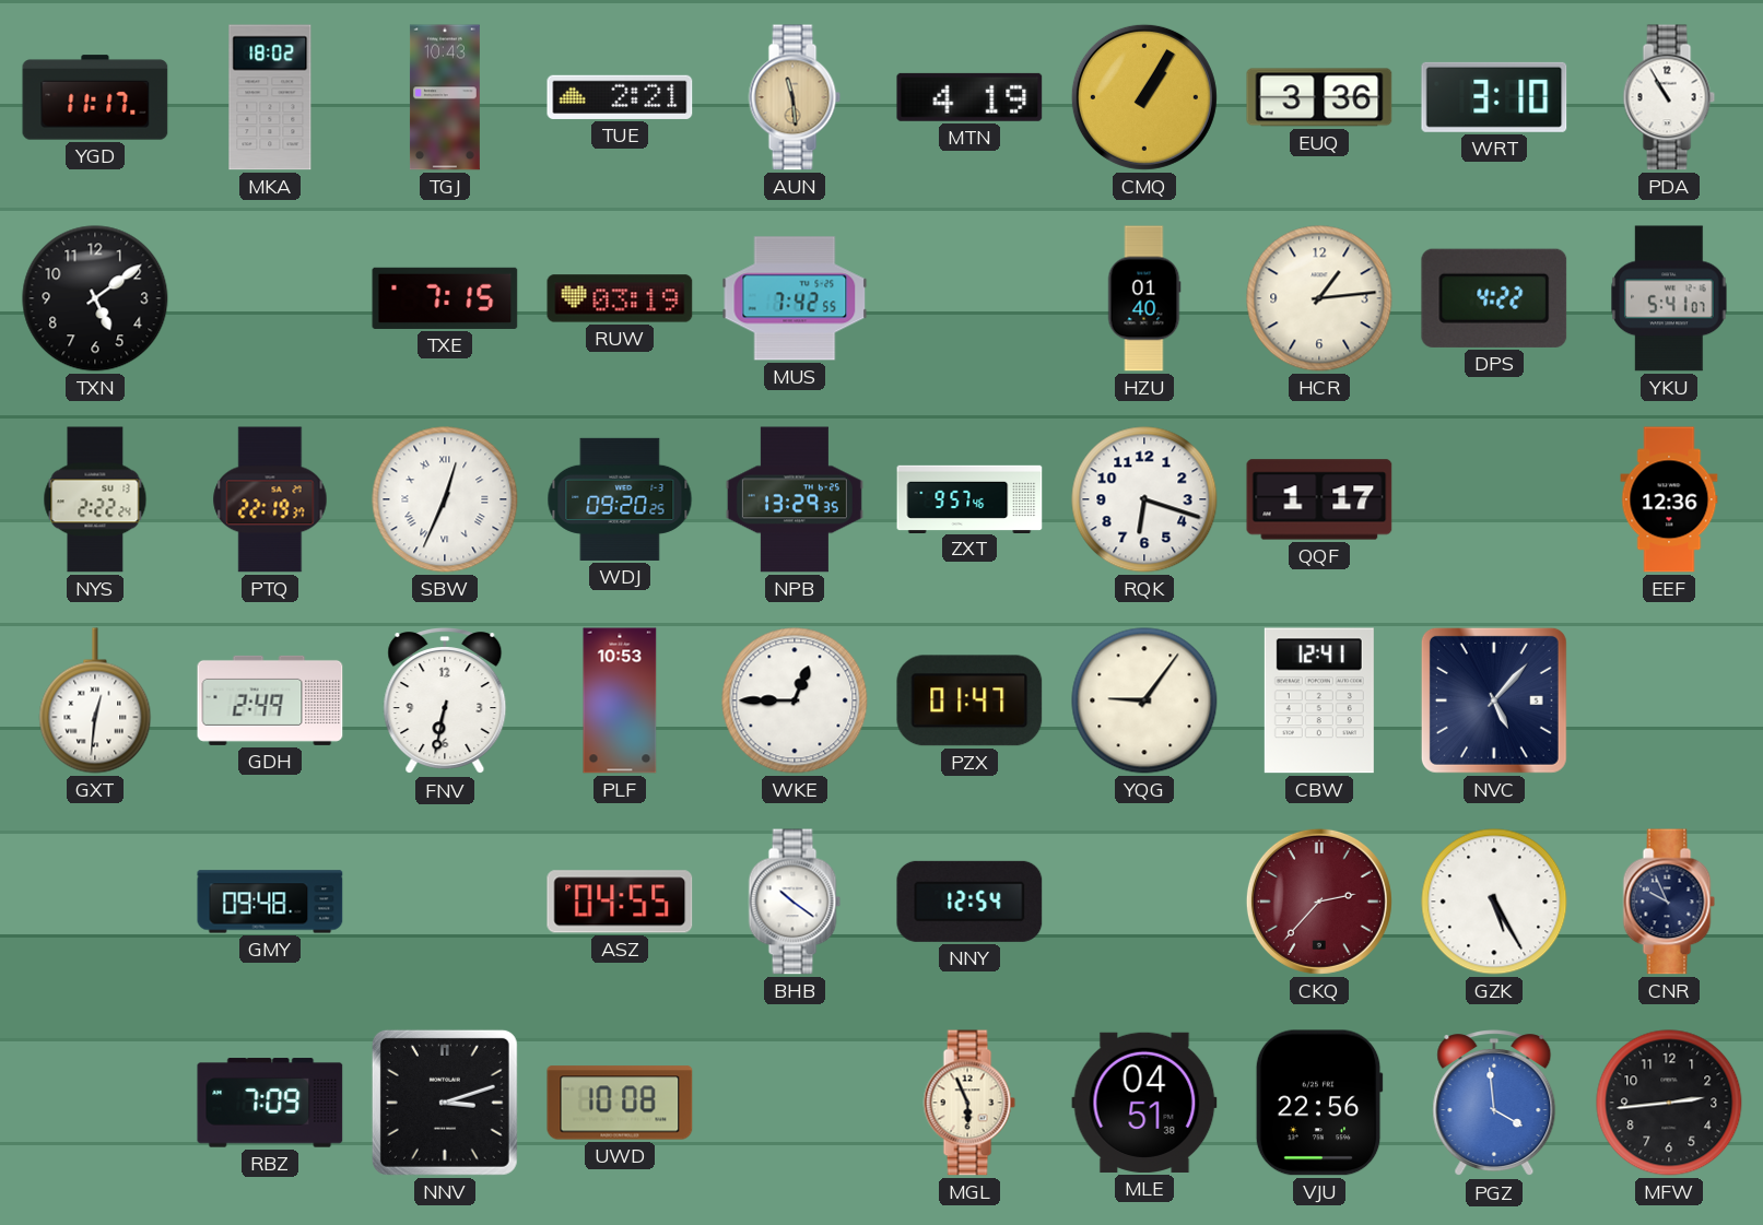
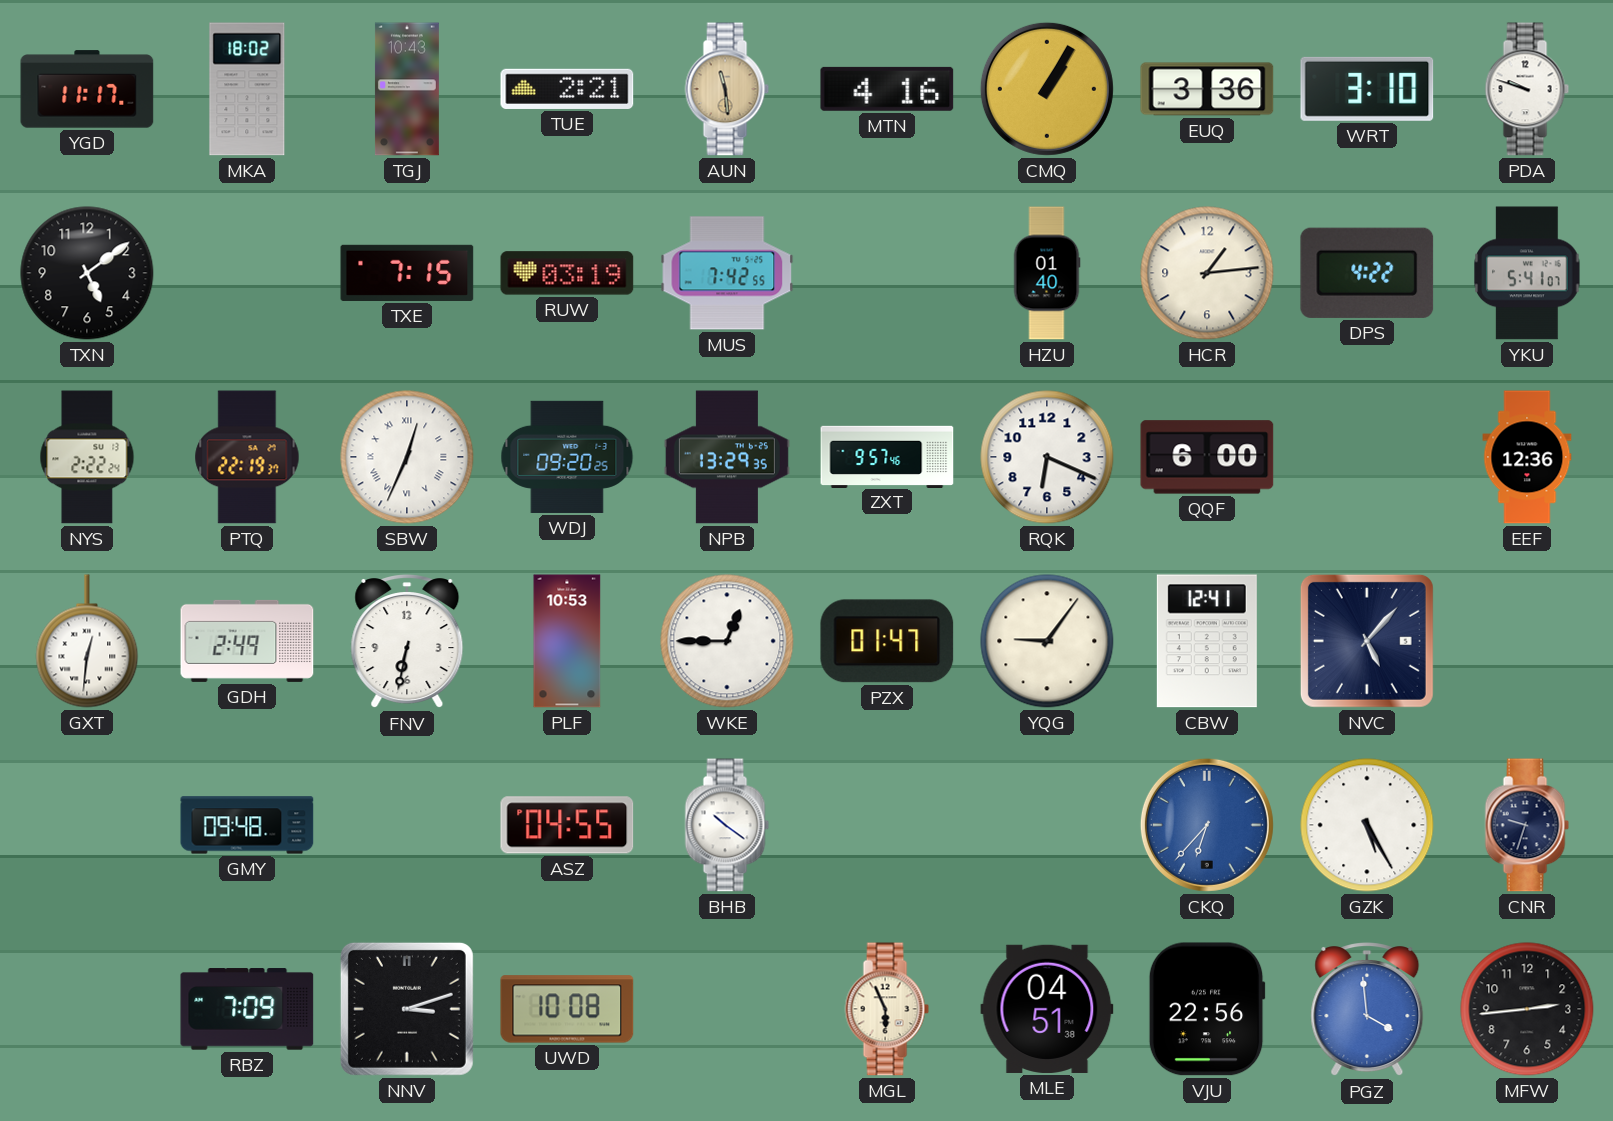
MTN: 4:19 -> 4:16 (887, 89)
PDA: 10:55 -> 9:48 (1527, 89)
RQK: 6:18 -> 6:19 (1047, 457)
QQF: 1:17 -> 6:00 (1207, 457)
NNY: 12:54 -> none (969, 902)
CKQ: 2:37 -> 6:37 (1207, 825)
CKQ dial: burgundy -> blue (1207, 825)
CNR: 9:56 -> 9:33 (1527, 825)
